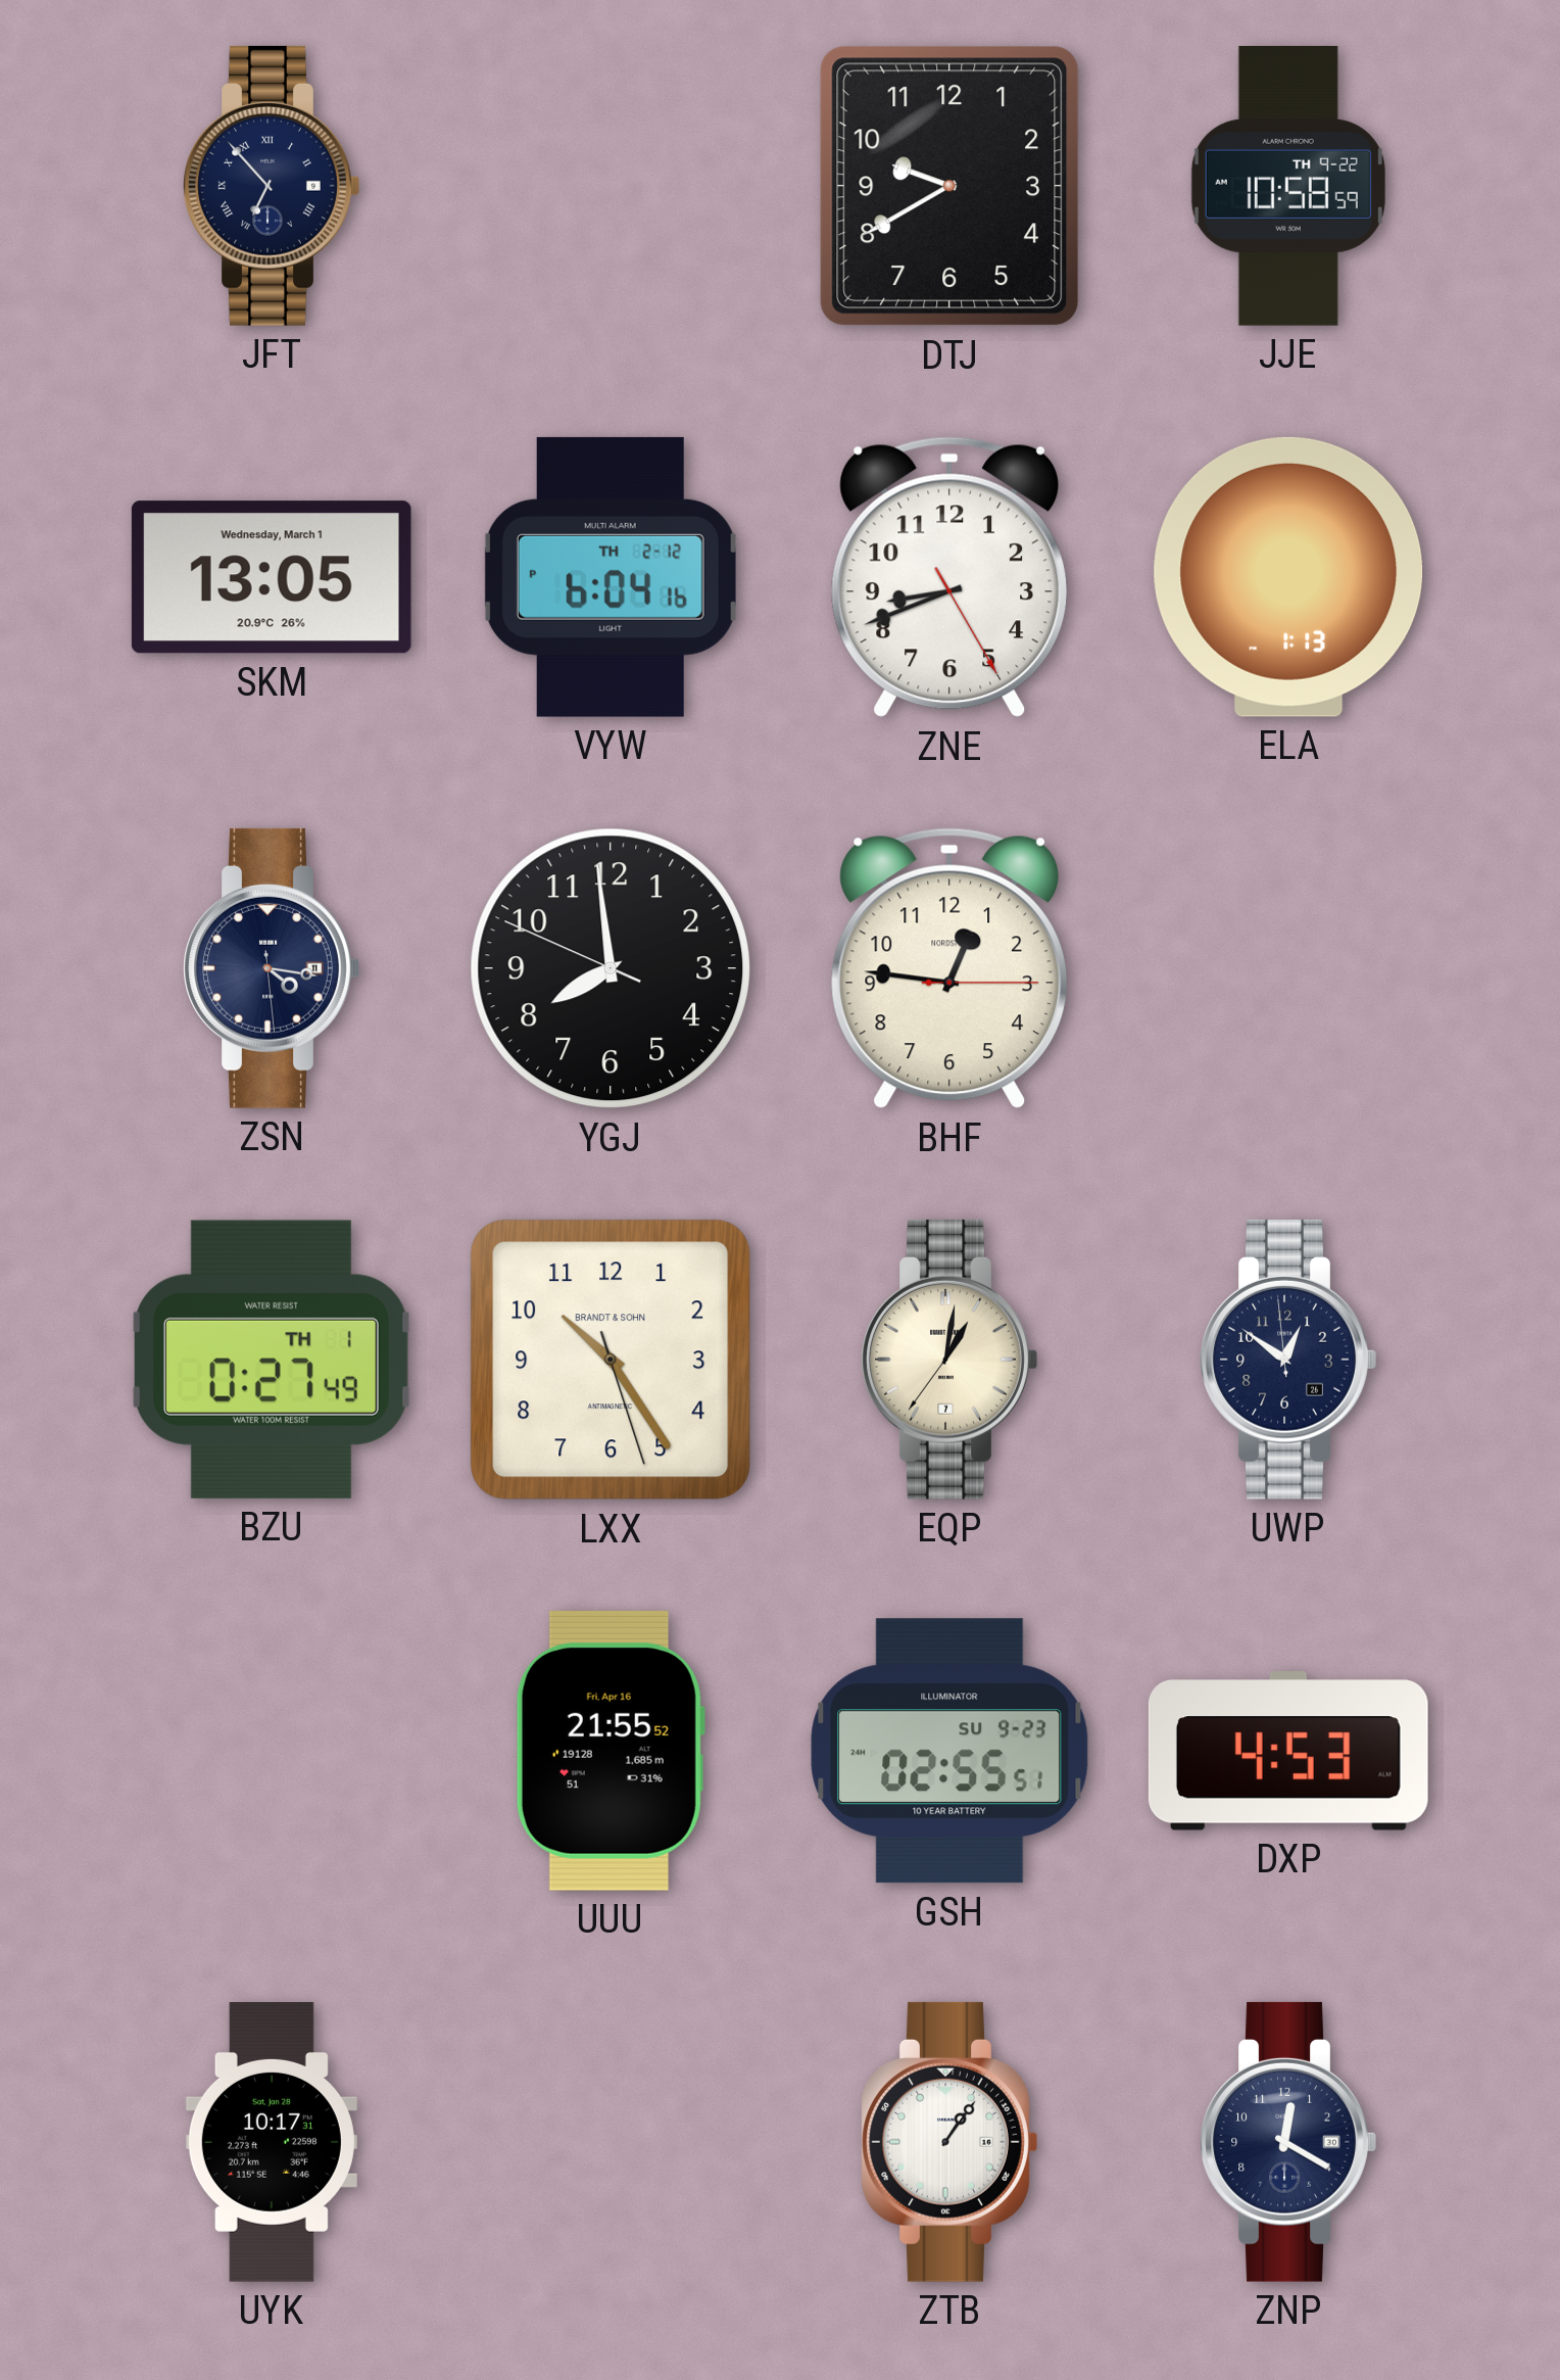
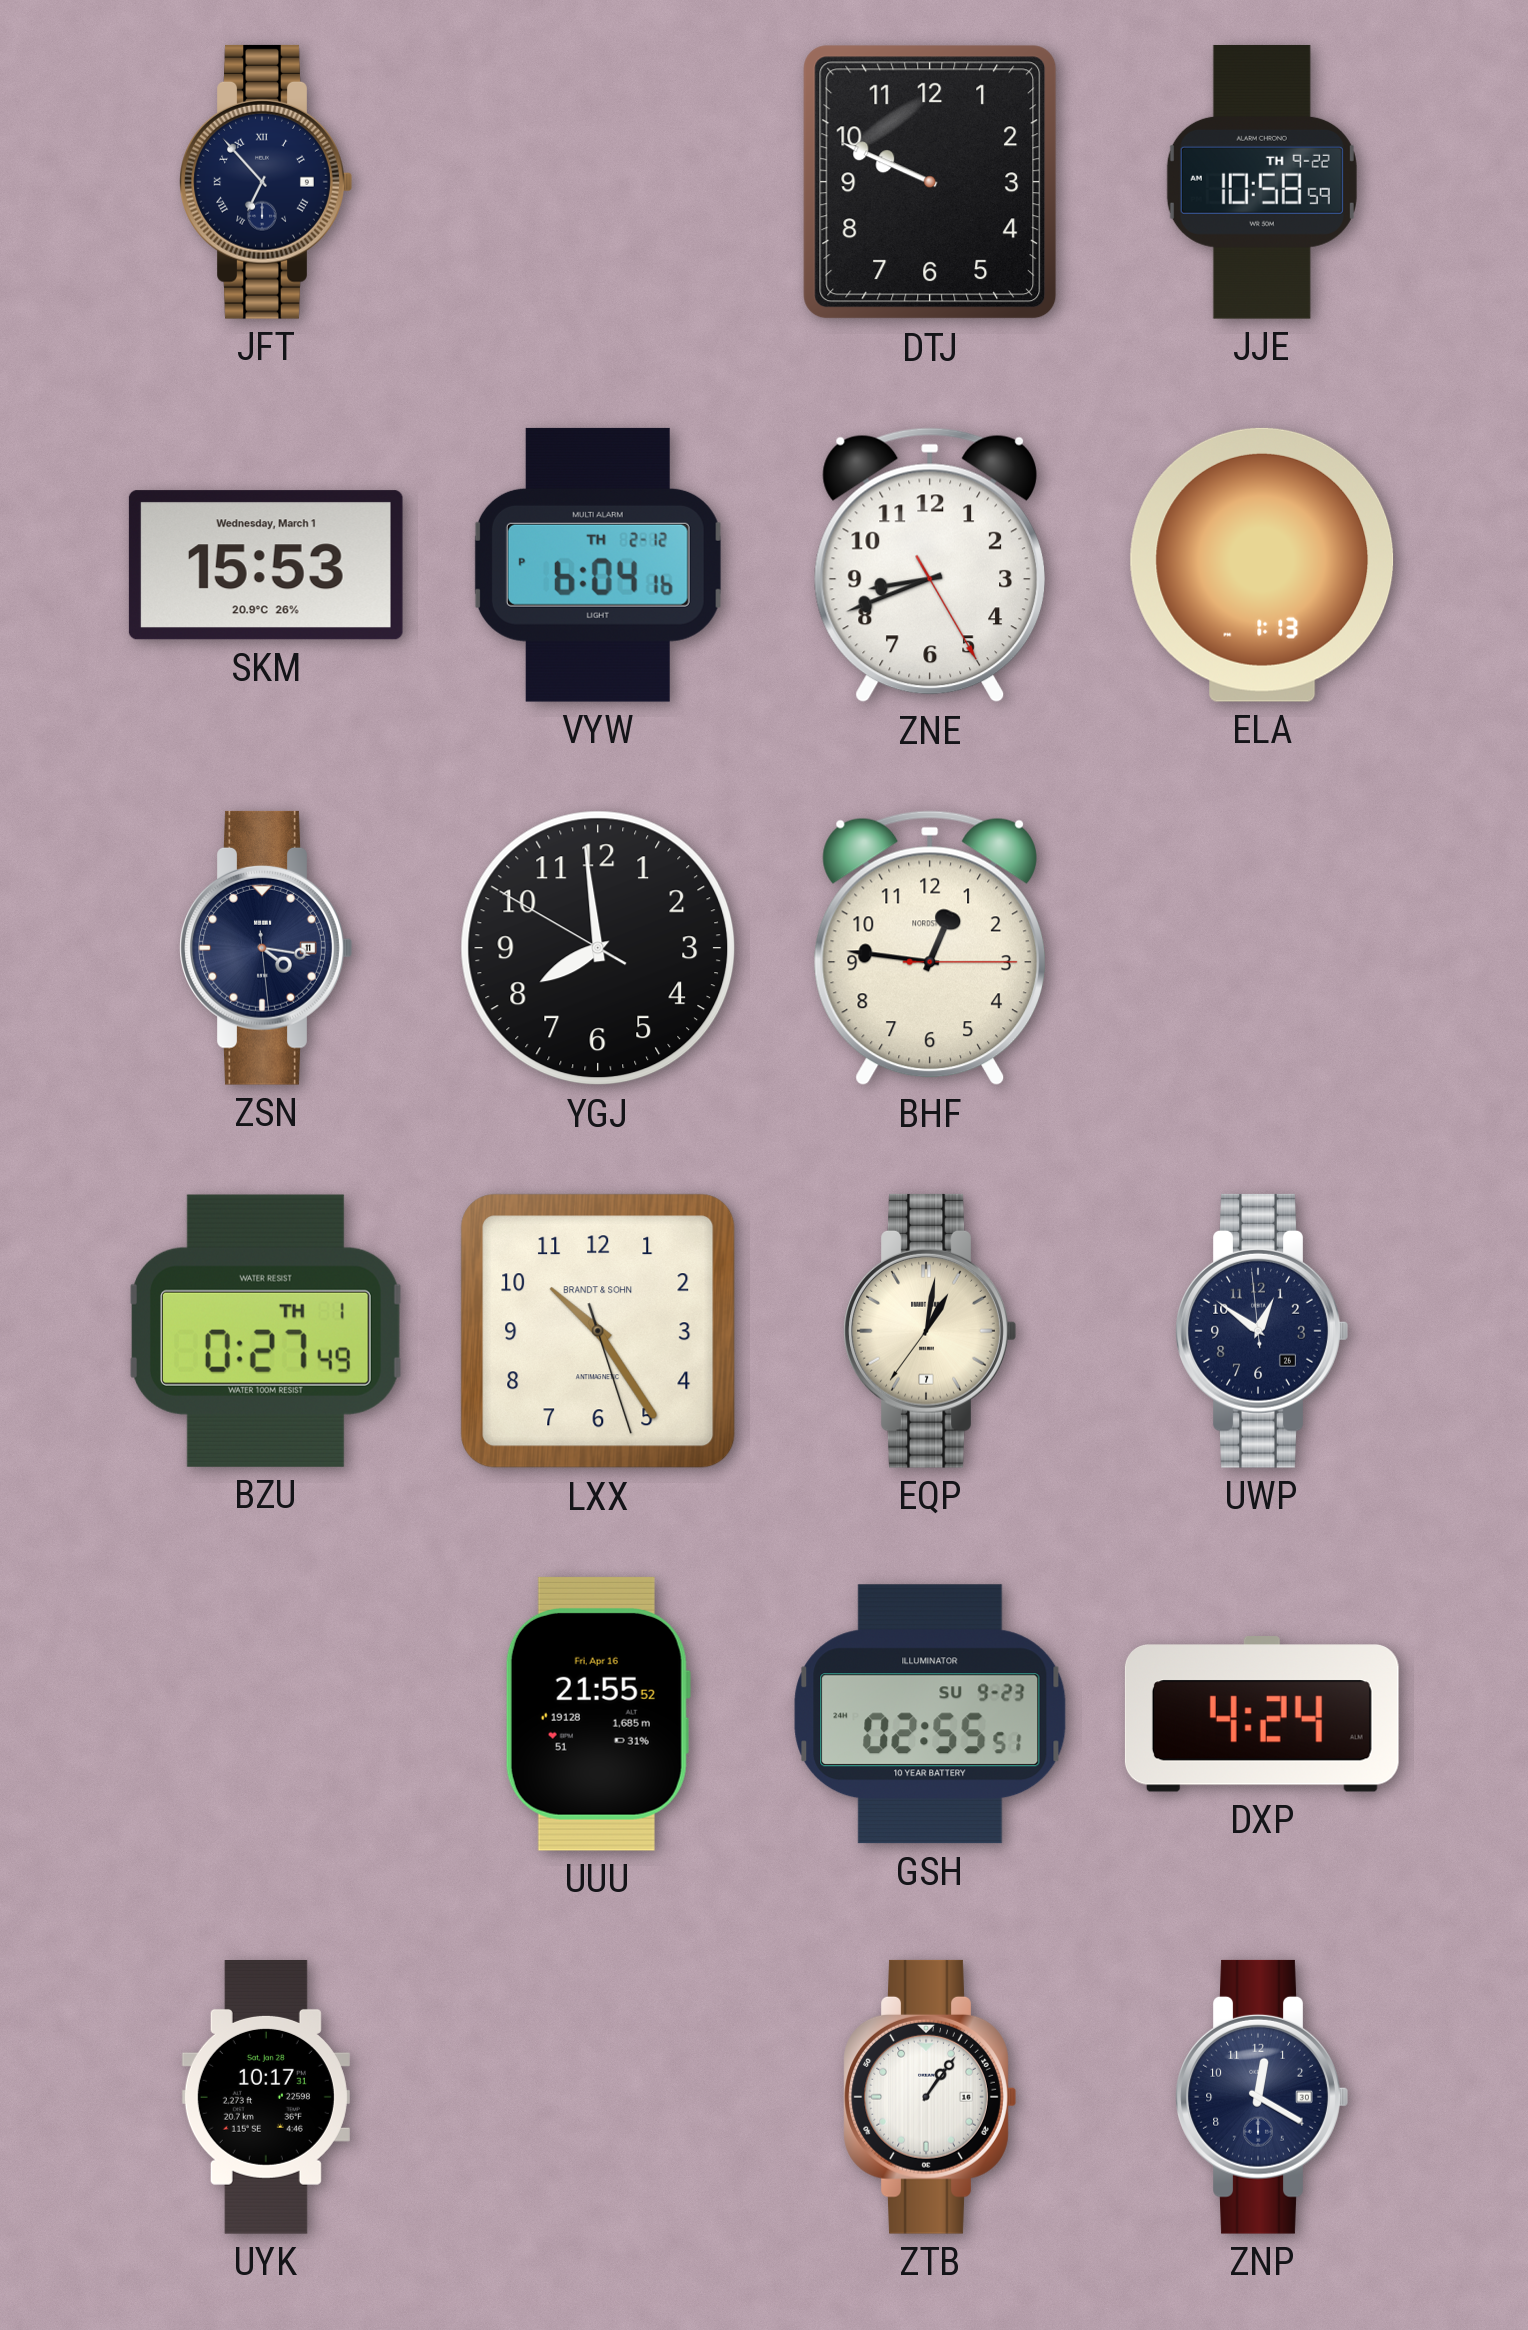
DTJ: 9:40 -> 9:49 (930, 182)
SKM: 13:05 -> 15:53 (266, 565)
YGJ: 7:58:49 -> 7:58:50 (598, 948)
DXP: 4:53 -> 4:24 (1262, 1715)
